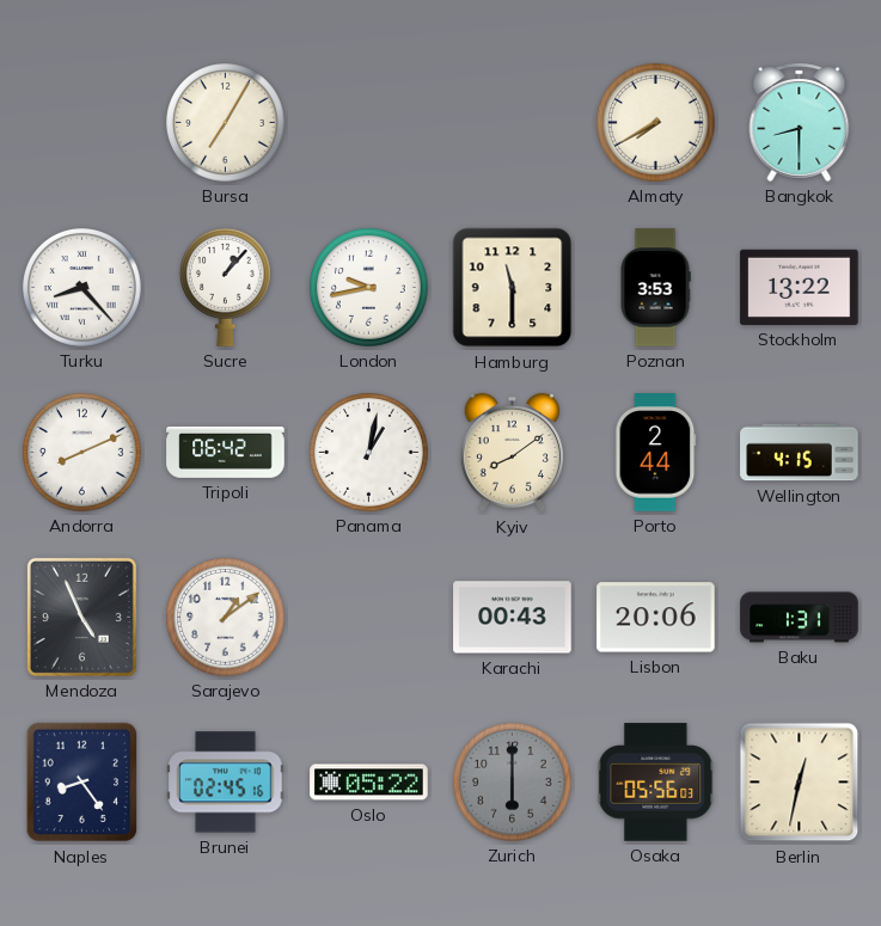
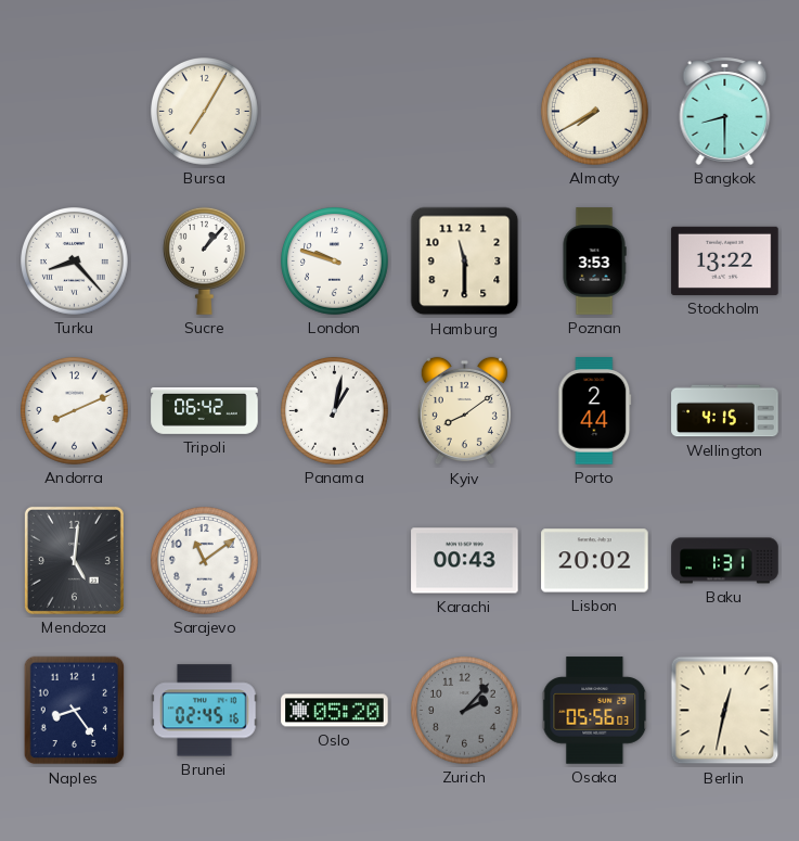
London: 9:43 -> 9:48 (335, 262)
Mendoza: 4:56 -> 5:01 (74, 560)
Sarajevo: 1:09 -> 11:09 (205, 561)
Lisbon: 20:06 -> 20:02 (595, 561)
Oslo: 05:22 -> 05:20 (335, 711)
Zurich: 6:00 -> 2:07 (465, 711)
